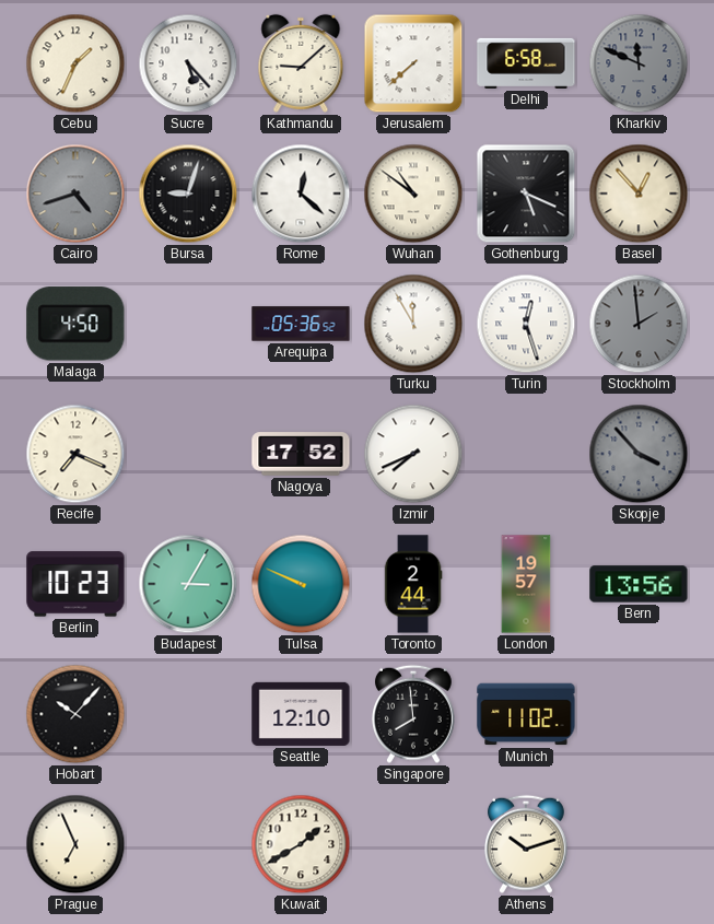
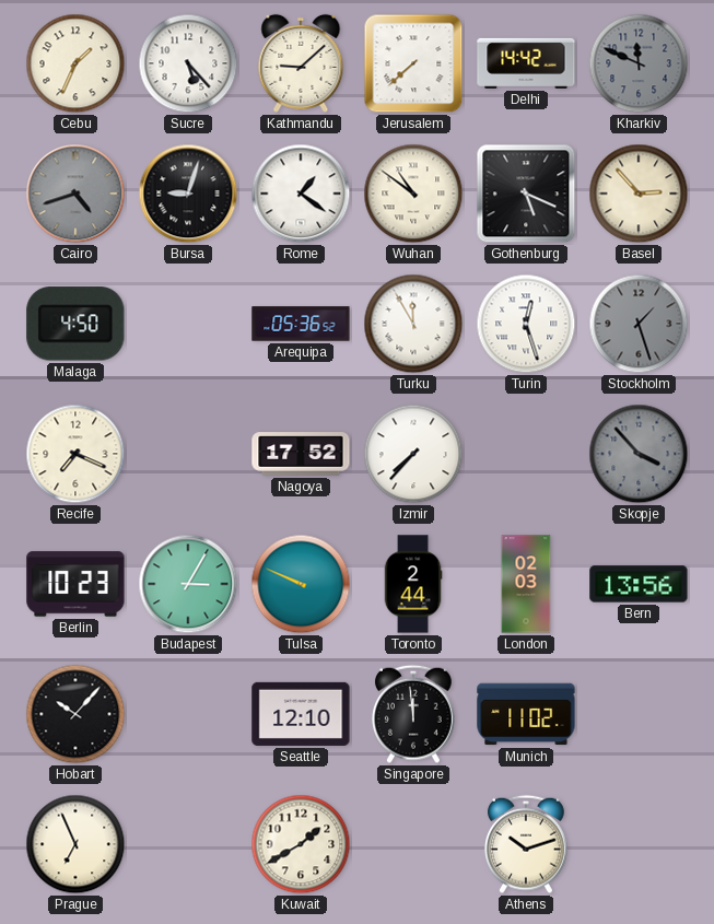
Delhi: 6:58 -> 14:42 (526, 63)
Rome: 12:22 -> 1:21 (301, 194)
Basel: 12:53 -> 2:53 (639, 194)
Stockholm: 1:59 -> 1:27 (639, 324)
Izmir: 7:41 -> 7:37 (413, 454)
London: 19:57 -> 02:03 (526, 584)
Singapore: 7:59 -> 11:59 (413, 714)
